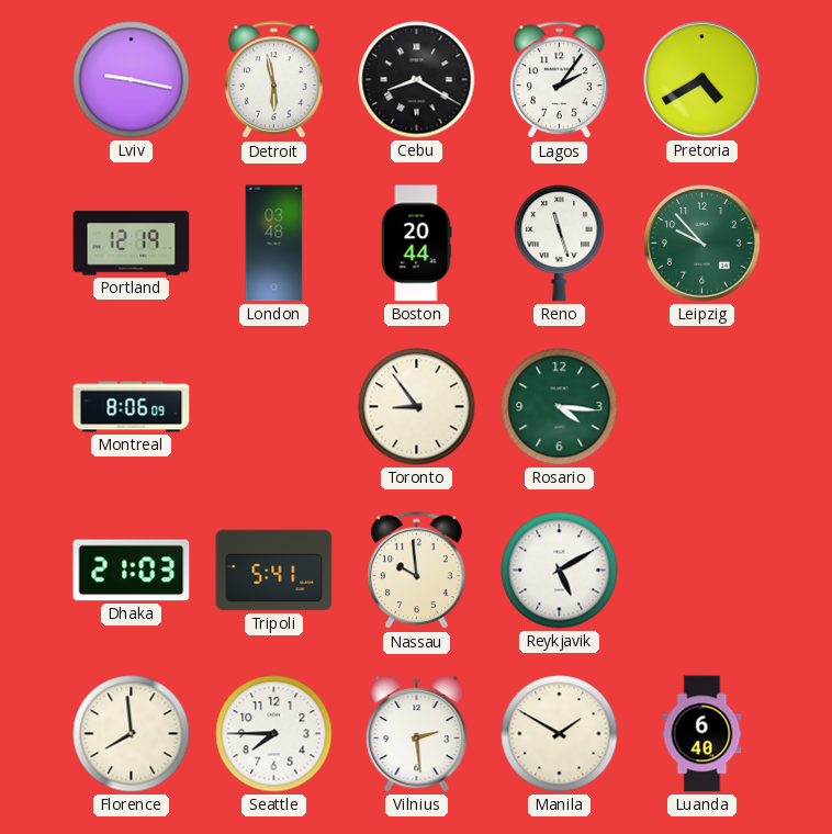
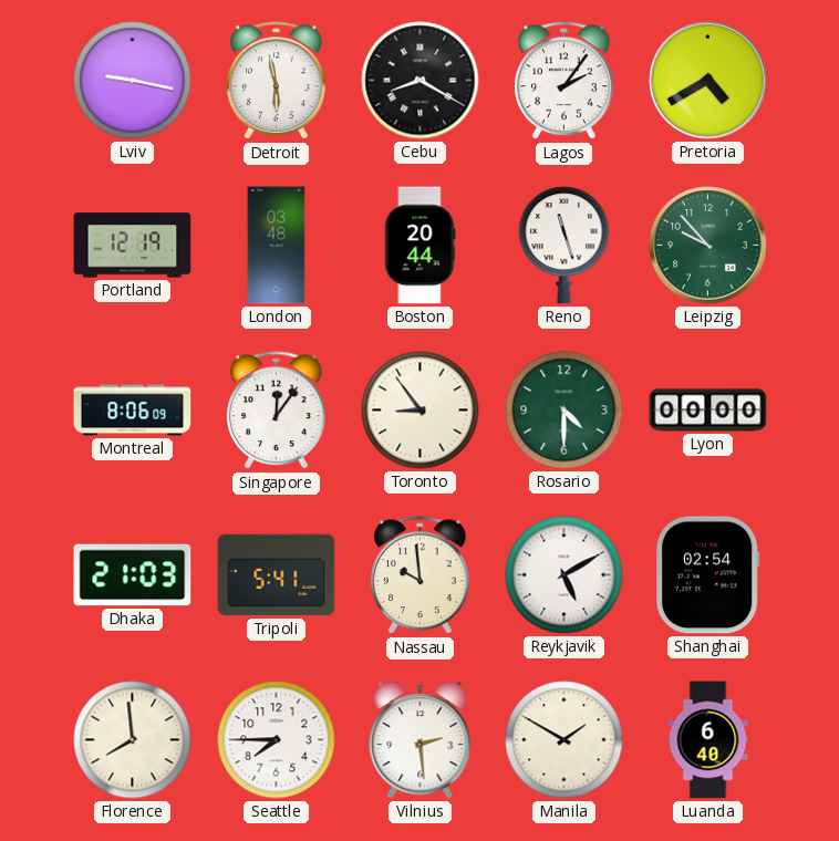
Singapore: none -> 12:06 (277, 411)
Rosario: 4:16 -> 4:30 (564, 411)
Lyon: none -> 00:00 (708, 411)
Shanghai: none -> 02:54 (707, 575)
